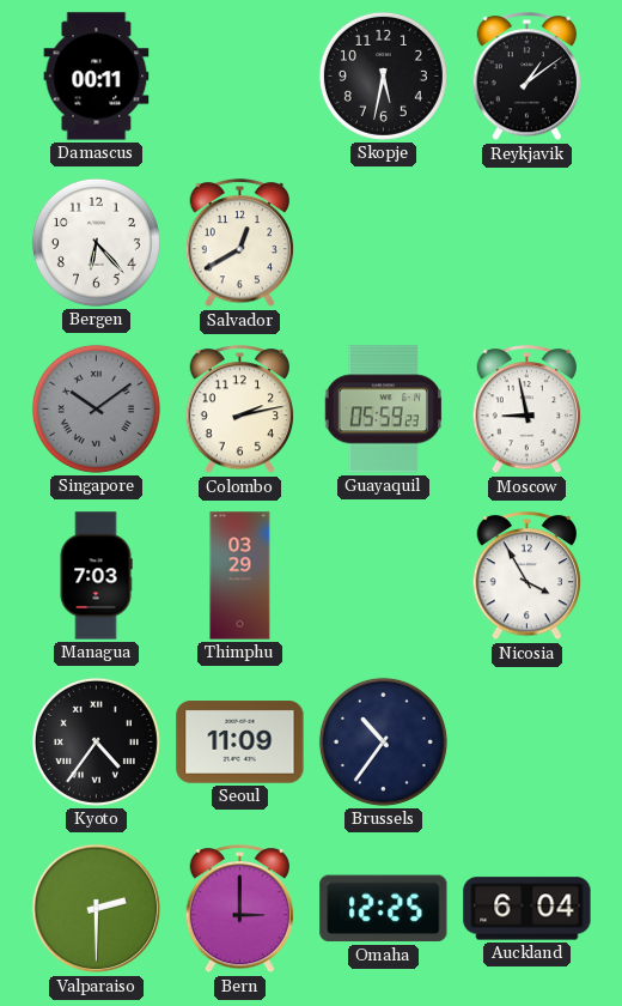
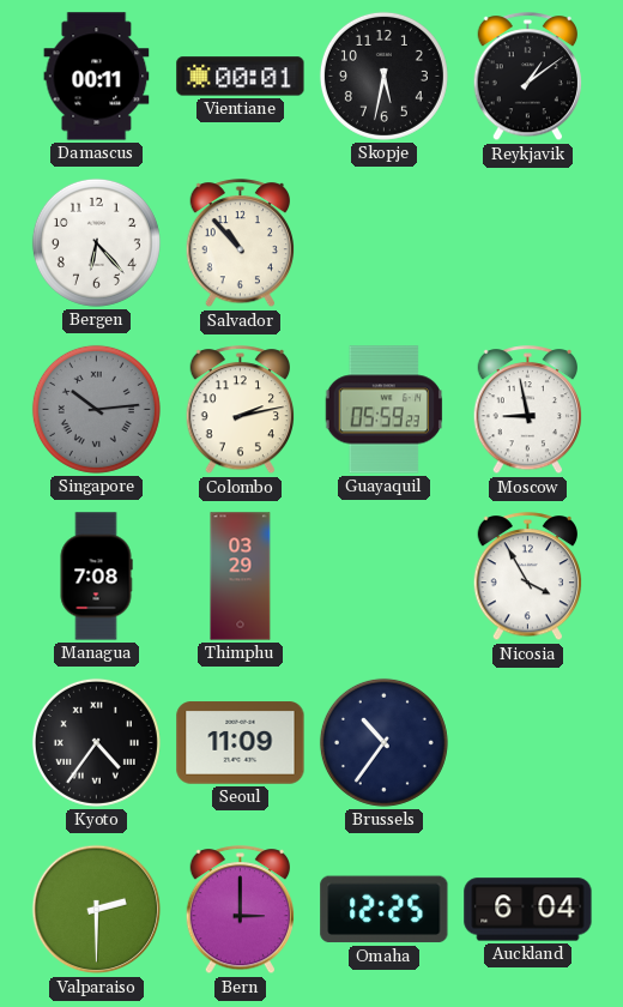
Vientiane: none -> 00:01 (241, 77)
Salvador: 12:40 -> 10:53 (241, 243)
Singapore: 10:09 -> 10:14 (96, 409)
Managua: 7:03 -> 7:08 (96, 577)
